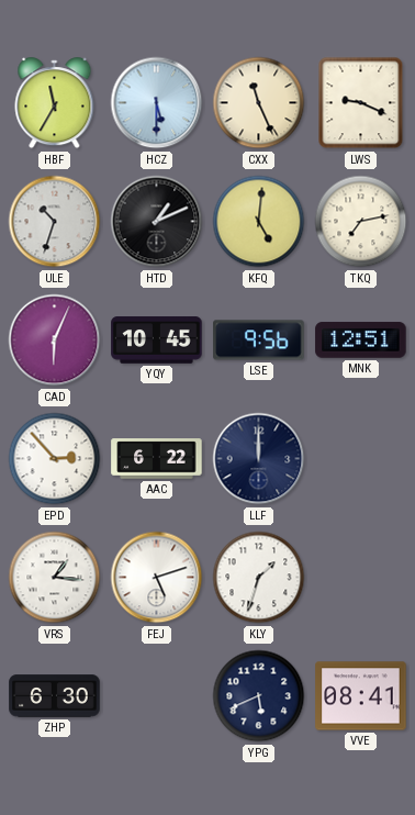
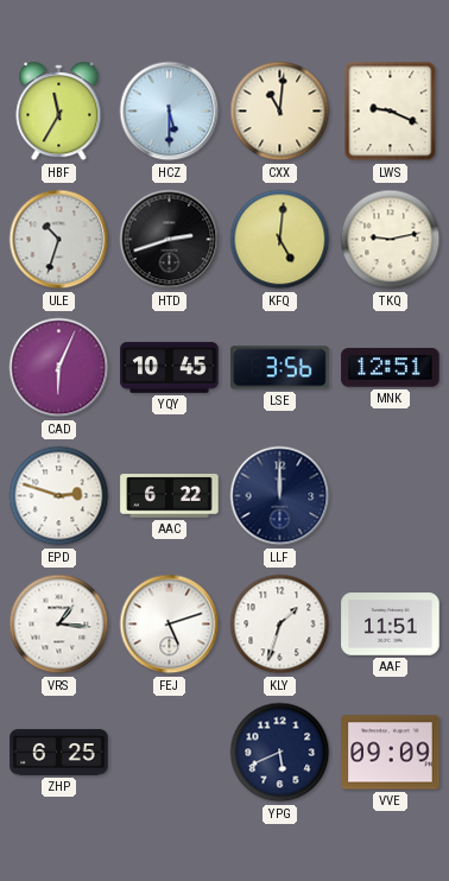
CXX: 11:26 -> 11:01 (280, 112)
HTD: 1:11 -> 2:42 (170, 240)
TKQ: 7:13 -> 9:13 (391, 240)
LSE: 9:56 -> 3:56 (280, 368)
EPD: 2:53 -> 2:48 (59, 496)
AAF: none -> 11:51 (391, 625)
ZHP: 6:30 -> 6:25 (59, 753)
VVE: 08:41 -> 09:09 (391, 753)
